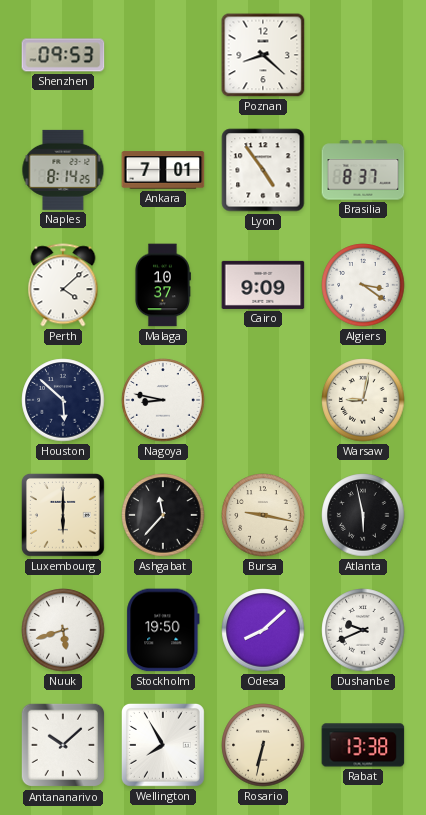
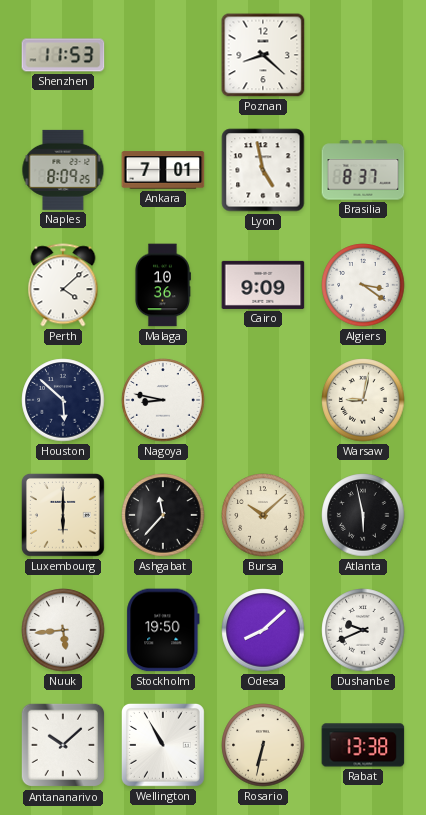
Shenzhen: 09:53 -> 11:53 (63, 55)
Naples: 8:14 -> 8:09 (63, 170)
Lyon: 4:54 -> 4:58 (263, 170)
Malaga: 10:37 -> 10:36 (162, 285)
Bursa: 9:17 -> 10:08 (263, 515)
Nuuk: 5:42 -> 5:44 (63, 630)
Wellington: 7:55 -> 10:55 (163, 745)
